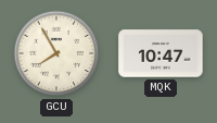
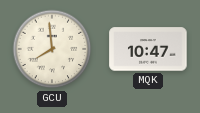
GCU: 7:55 -> 7:59 (52, 49)
